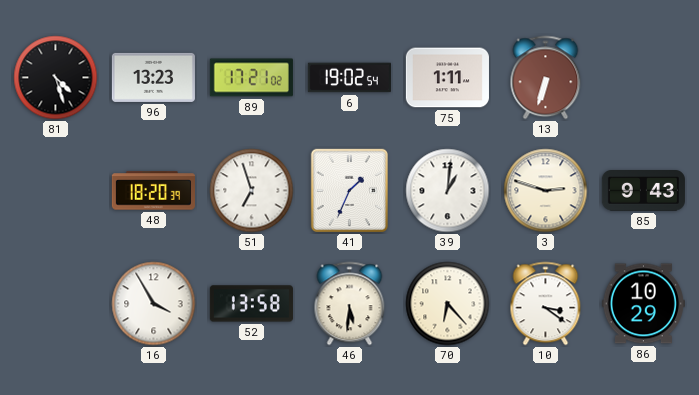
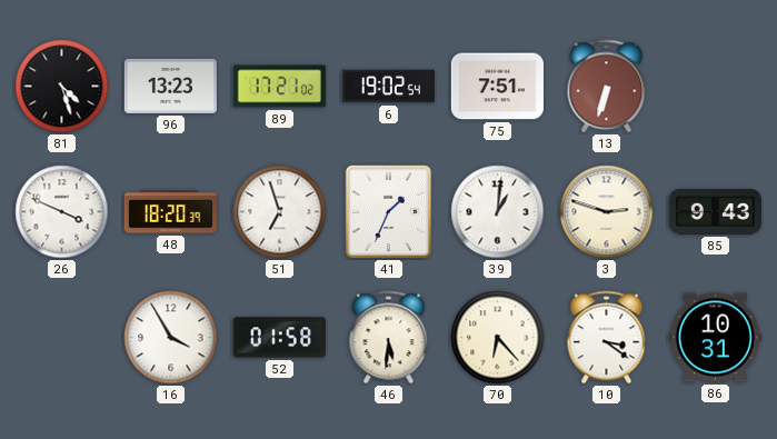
75: 1:11 -> 7:51 (497, 87)
26: none -> 3:49 (62, 212)
52: 13:58 -> 01:58 (279, 338)
86: 10:29 -> 10:31 (715, 338)
